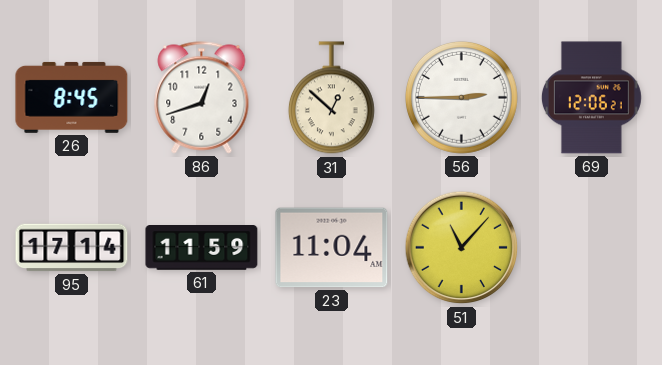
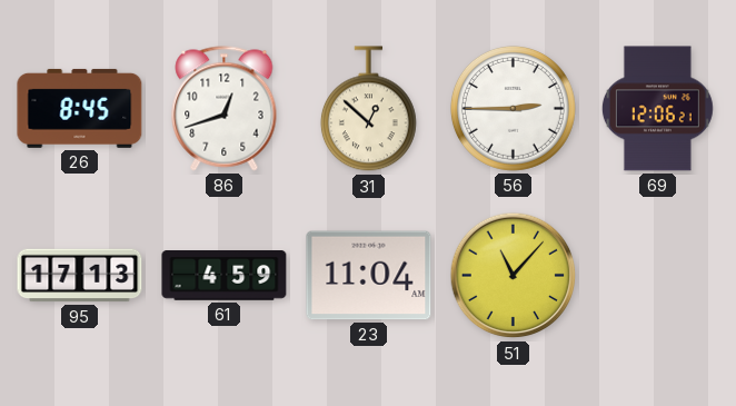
95: 17:14 -> 17:13 (80, 276)
61: 11:59 -> 4:59 (225, 276)
